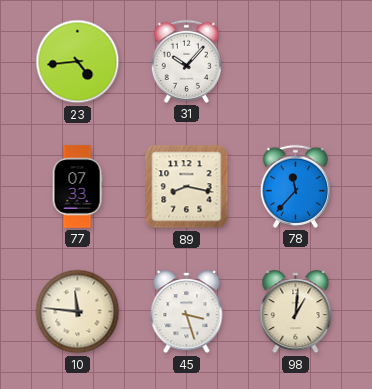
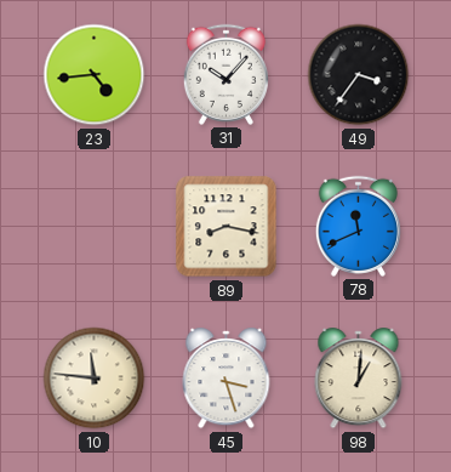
49: none -> 3:36 (359, 75)
77: 07:33 -> none (77, 187)
78: 11:37 -> 11:41 (358, 226)
